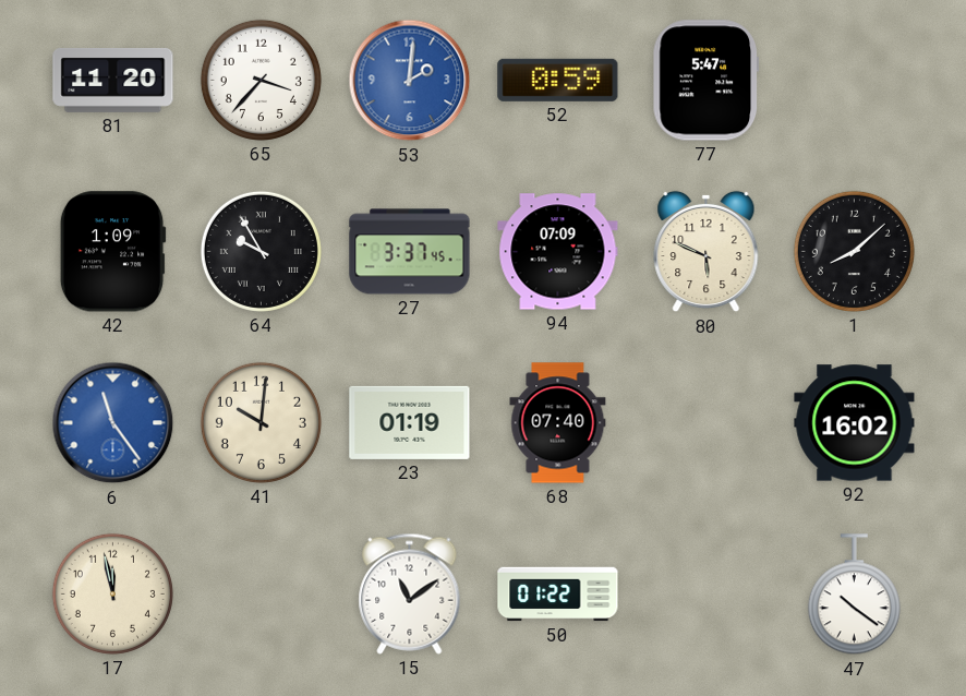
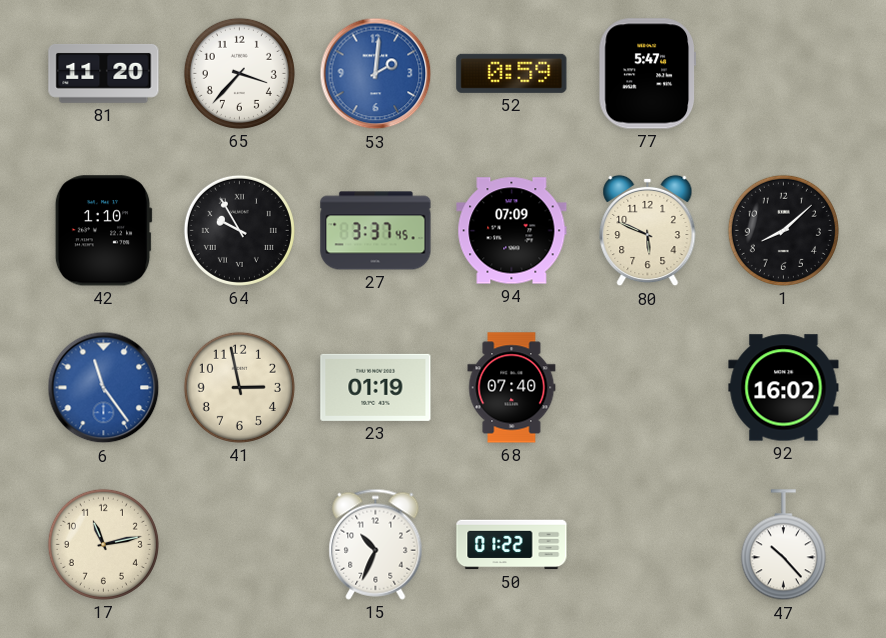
42: 1:09 -> 1:10 (103, 231)
41: 10:01 -> 2:58 (239, 387)
17: 11:58 -> 11:13 (103, 544)
15: 11:09 -> 10:34 (376, 544)
47: 10:21 -> 10:23 (783, 545)
